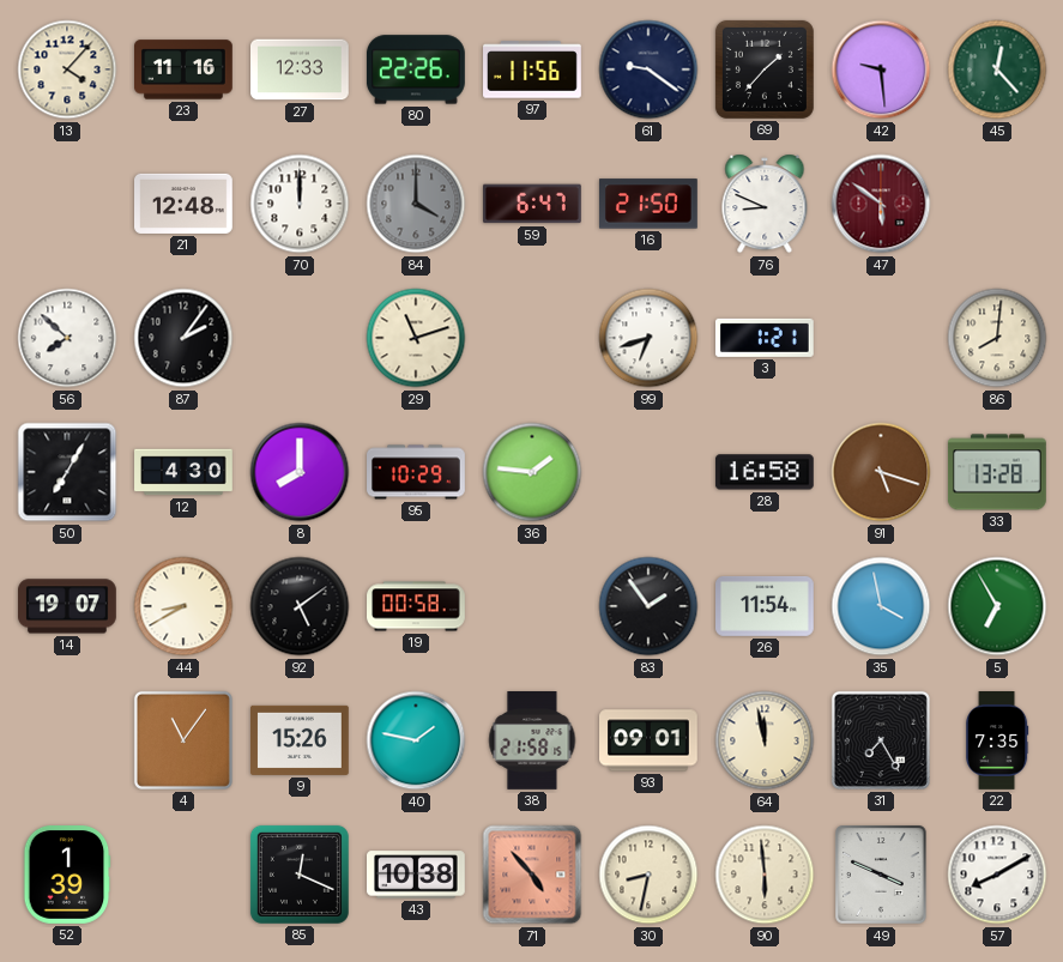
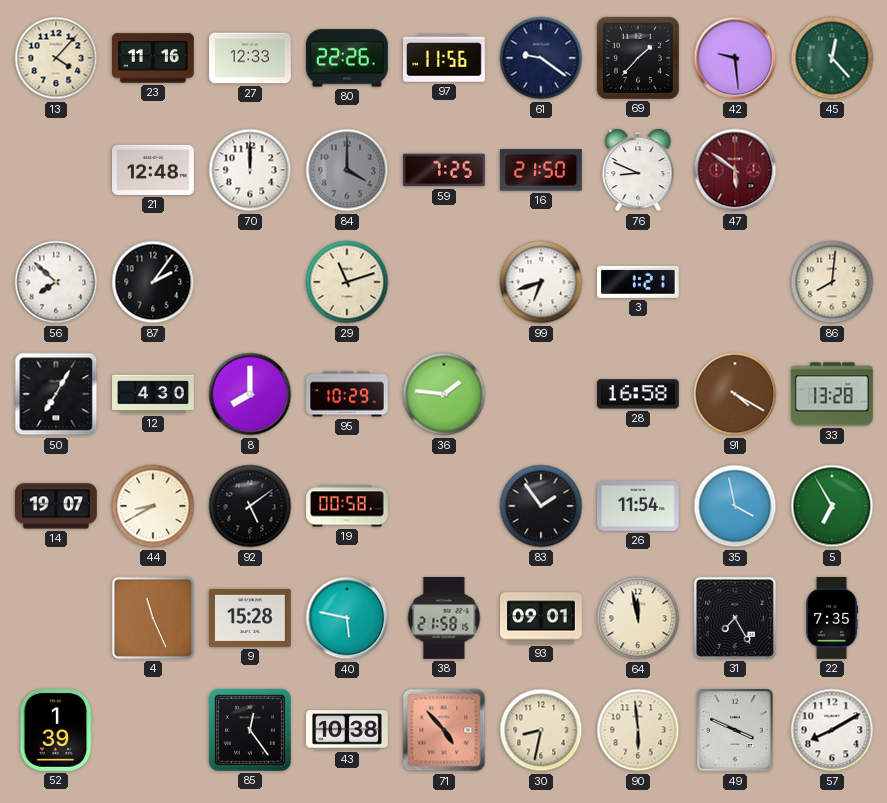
59: 6:47 -> 7:25 (444, 170)
91: 5:18 -> 4:20 (735, 394)
4: 11:06 -> 11:26 (153, 618)
9: 15:26 -> 15:28 (251, 618)
40: 1:47 -> 5:47 (347, 618)
85: 12:19 -> 12:24 (250, 730)
